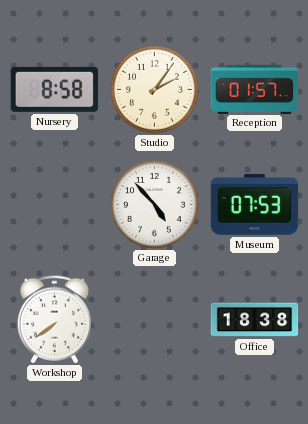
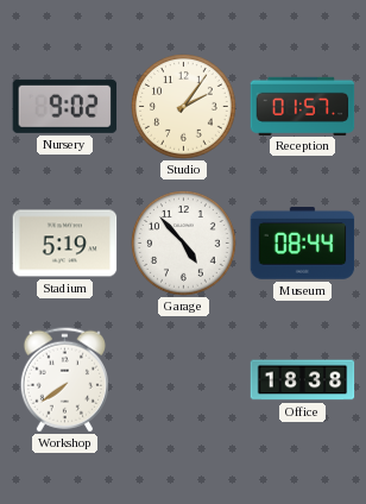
Nursery: 8:58 -> 9:02 (65, 106)
Stadium: none -> 5:19 (65, 244)
Museum: 07:53 -> 08:44 (303, 244)
